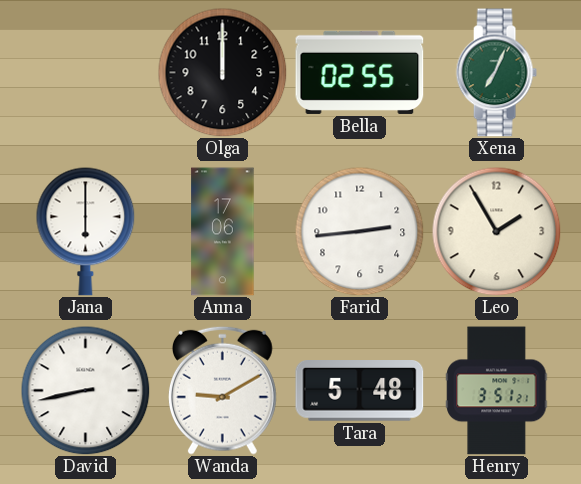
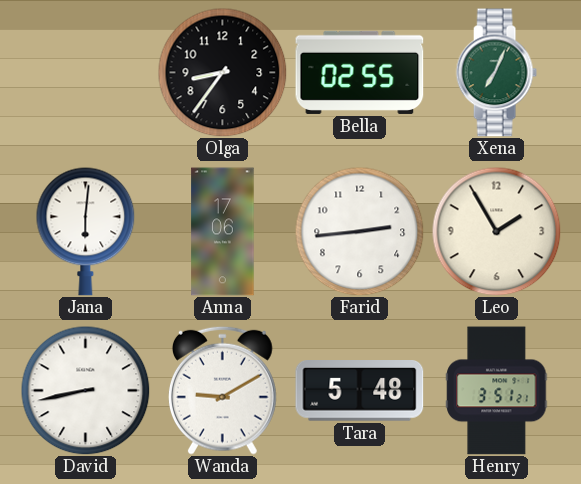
Olga: 12:00 -> 8:36 (222, 72)
Jana: 6:00 -> 6:01 (86, 231)
